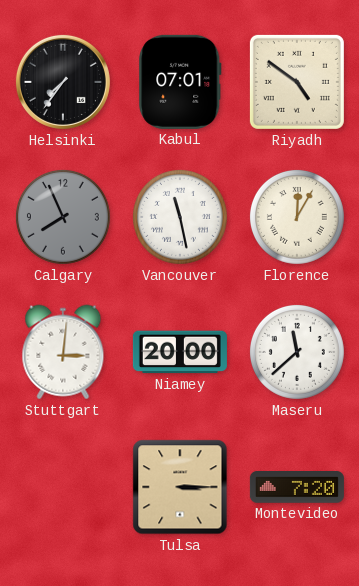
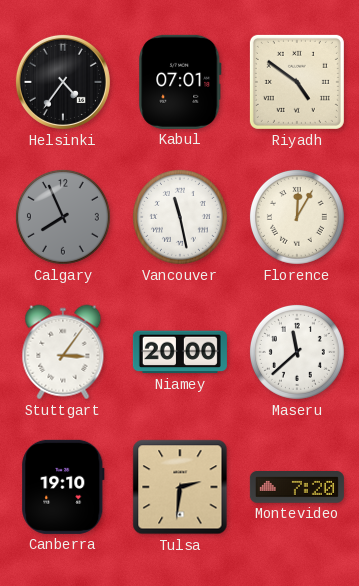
Helsinki: 7:36 -> 4:36 (63, 82)
Stuttgart: 3:01 -> 3:06 (63, 352)
Canberra: none -> 19:10 (63, 487)
Tulsa: 3:15 -> 2:31 (180, 487)
